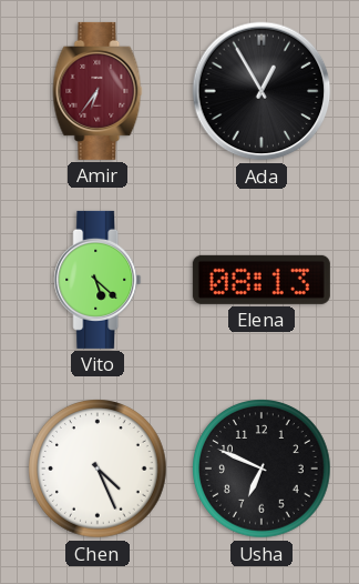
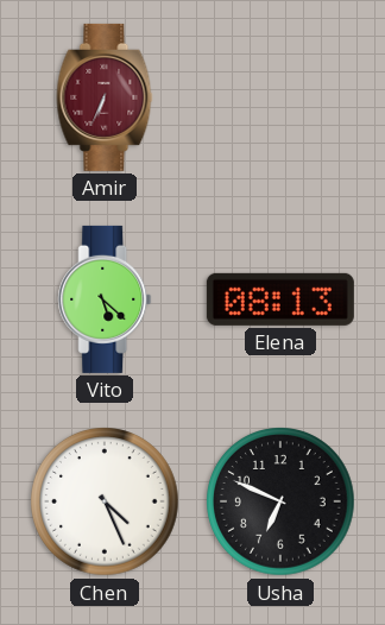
Amir: 6:36 -> 6:34 (105, 97)
Ada: 12:55 -> none (261, 91)
